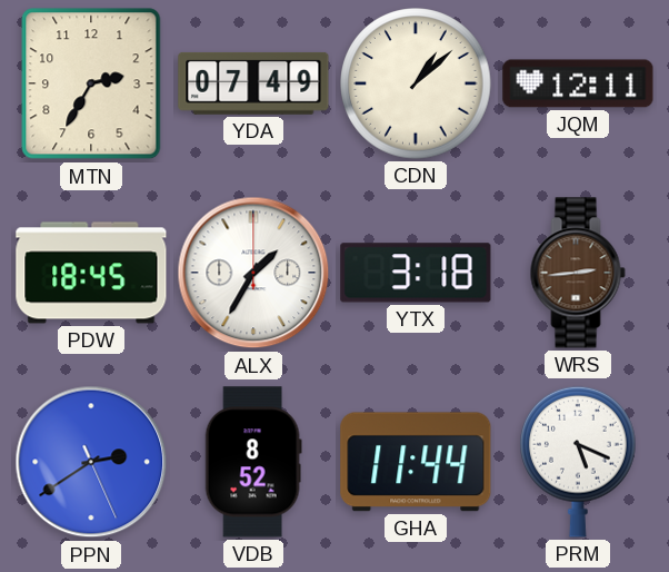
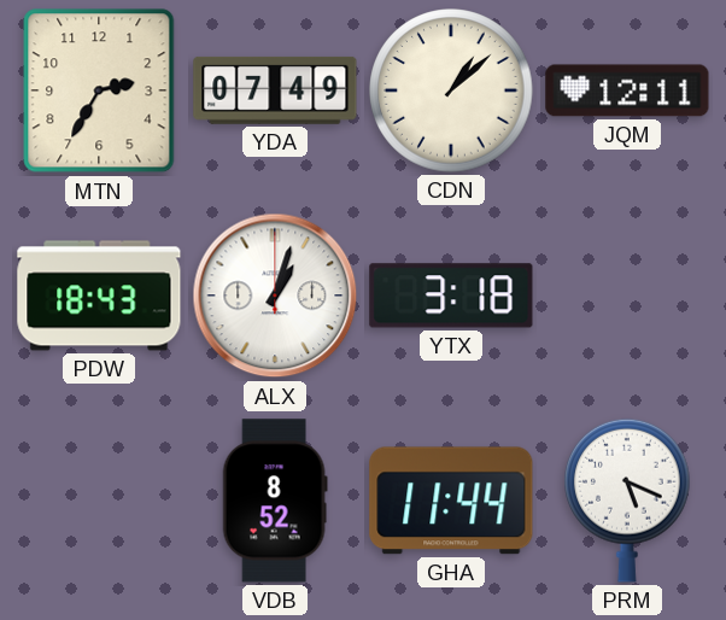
PDW: 18:45 -> 18:43 (99, 296)
ALX: 1:35 -> 1:03 (275, 296)
WRS: 2:44 -> none (578, 273)
PPN: 2:39 -> none (91, 462)
